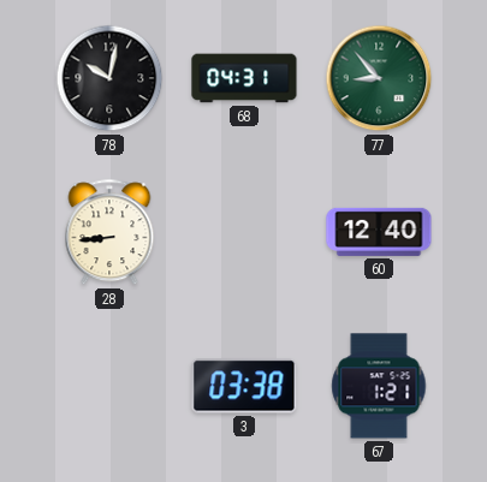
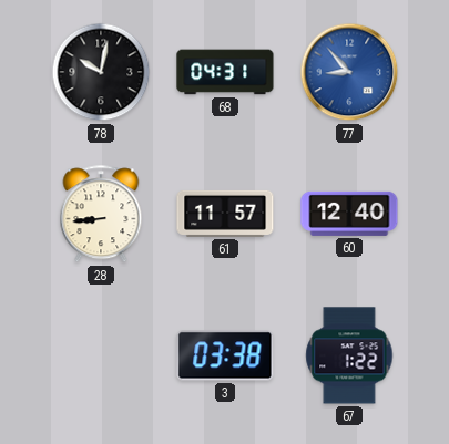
77 dial: green -> blue (349, 72)
61: none -> 11:57 (225, 214)
67: 1:21 -> 1:22 (349, 355)
